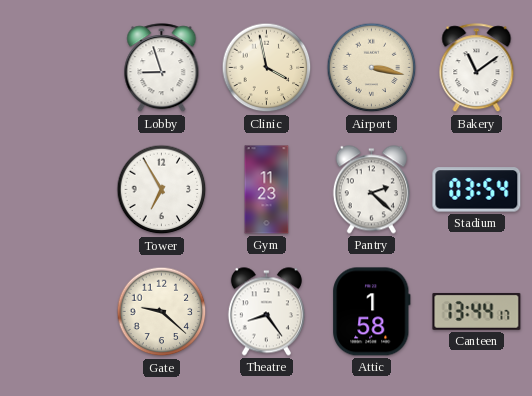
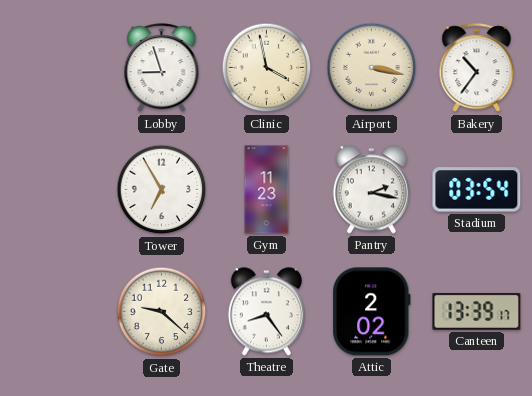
Bakery: 11:09 -> 10:36 (477, 68)
Pantry: 2:22 -> 2:17 (371, 190)
Attic: 1:58 -> 2:02 (372, 312)
Canteen: 13:44 -> 13:39 (477, 311)
